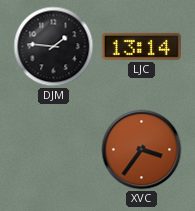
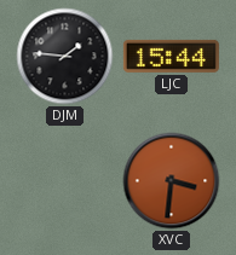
LJC: 13:14 -> 15:44 (171, 56)
XVC: 3:36 -> 3:31 (172, 181)
